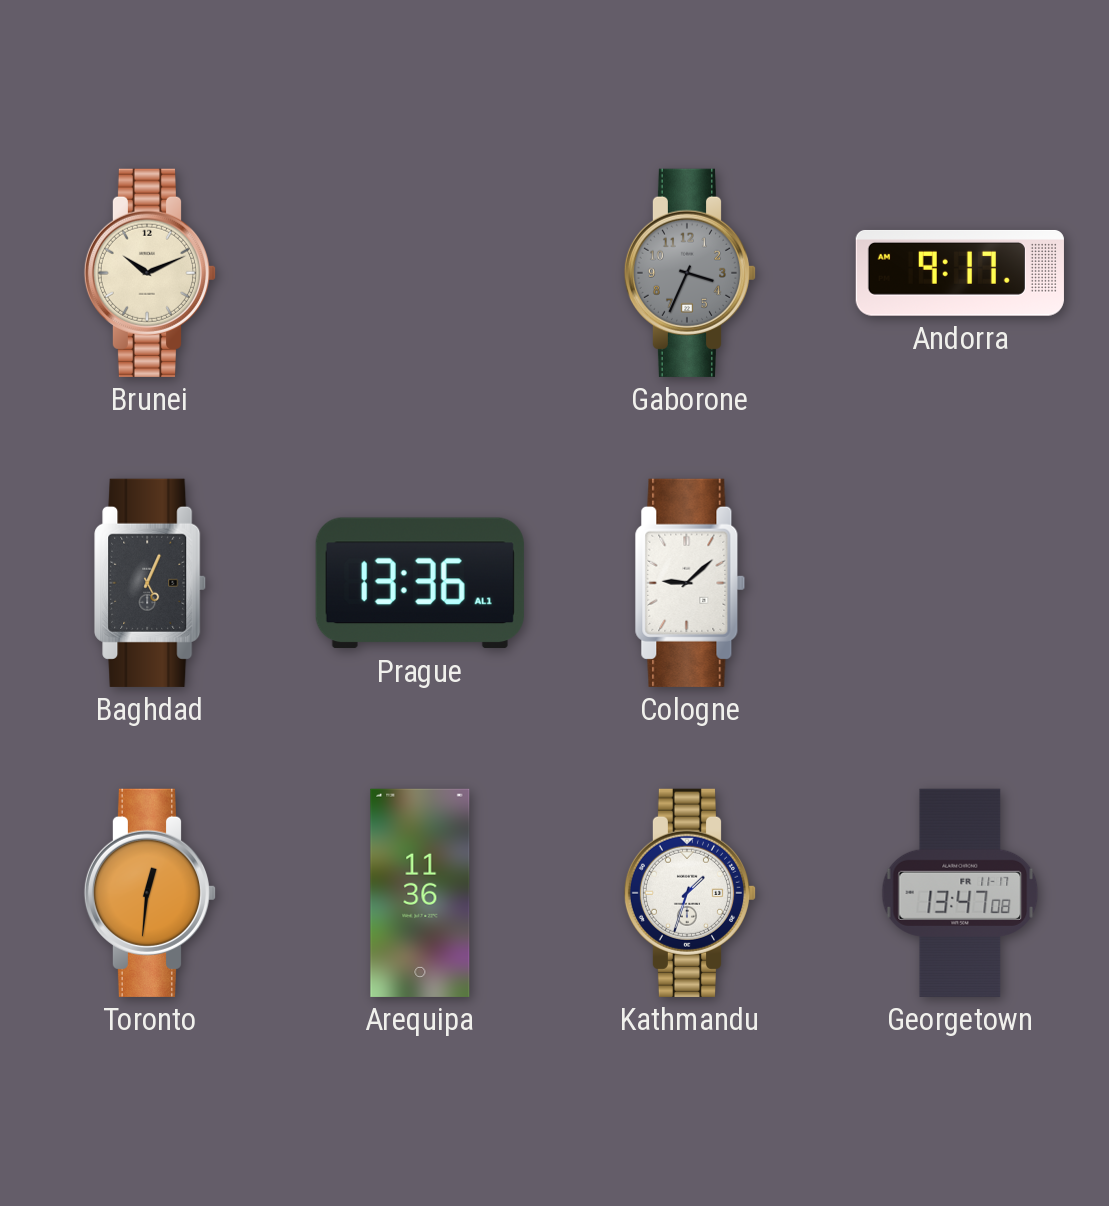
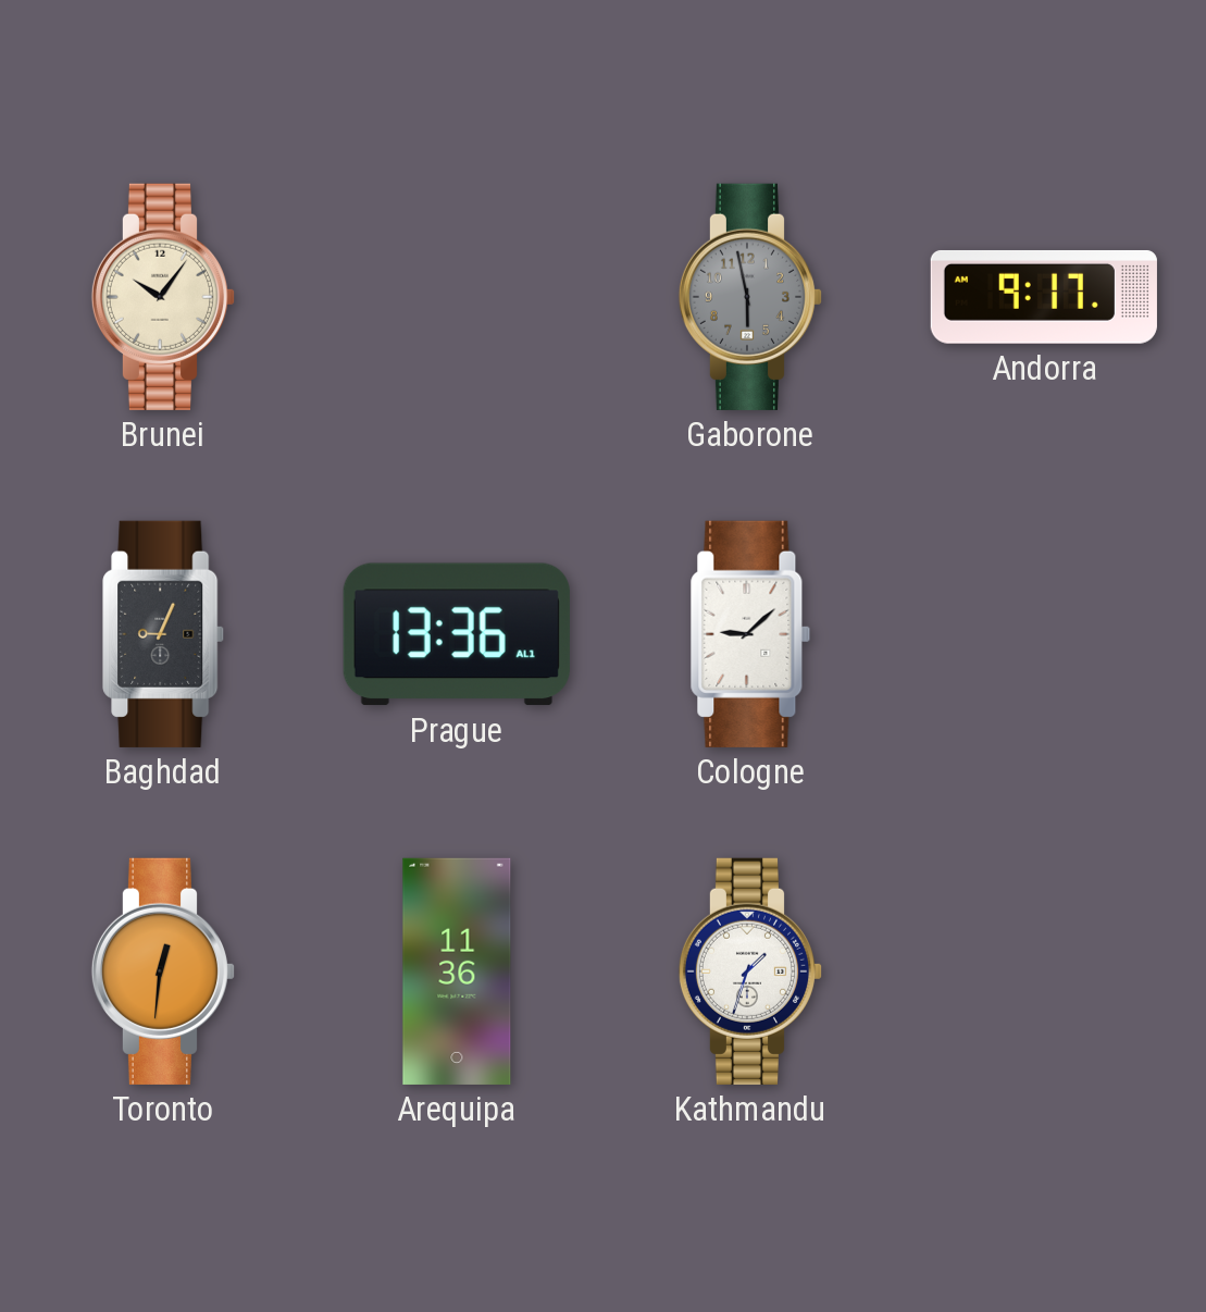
Brunei: 10:11 -> 10:06 (163, 297)
Gaborone: 3:34 -> 5:58 (750, 297)
Baghdad: 5:04 -> 9:04 (164, 634)
Georgetown: 13:47 -> none (960, 893)
